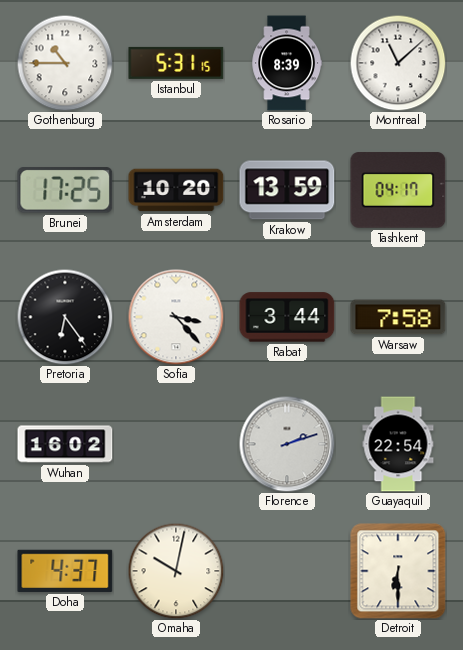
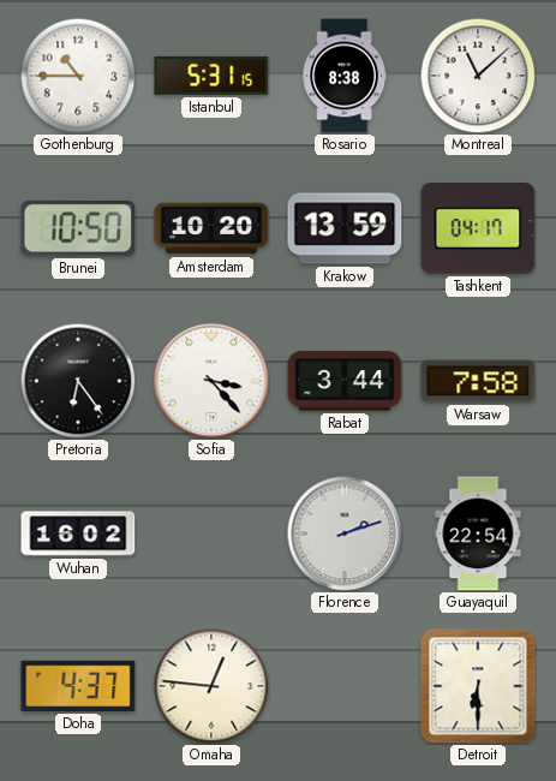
Rosario: 8:39 -> 8:38 (345, 76)
Brunei: 17:25 -> 10:50 (78, 228)
Omaha: 10:02 -> 12:46 (211, 686)
